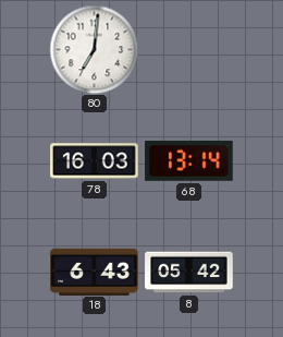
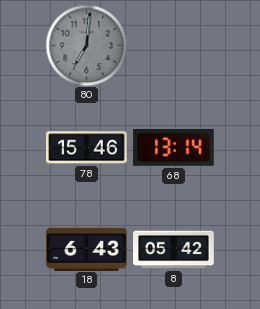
80 dial: white -> grey (86, 45)
78: 16:03 -> 15:46 (87, 148)
